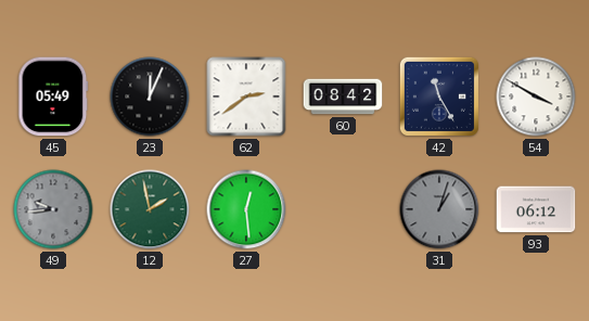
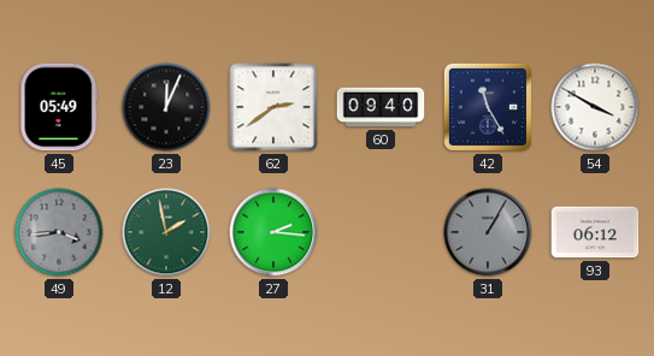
60: 08:42 -> 09:40 (381, 107)
49: 9:44 -> 3:44 (59, 232)
27: 12:29 -> 2:16 (273, 232)
31: 1:03 -> 1:05 (488, 232)
